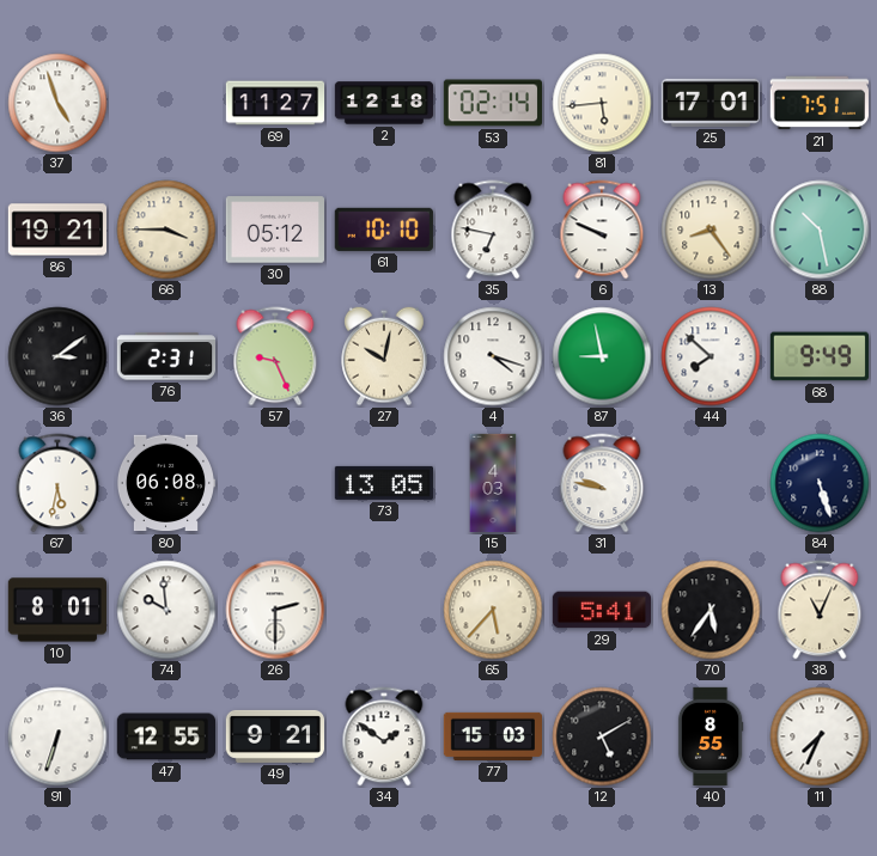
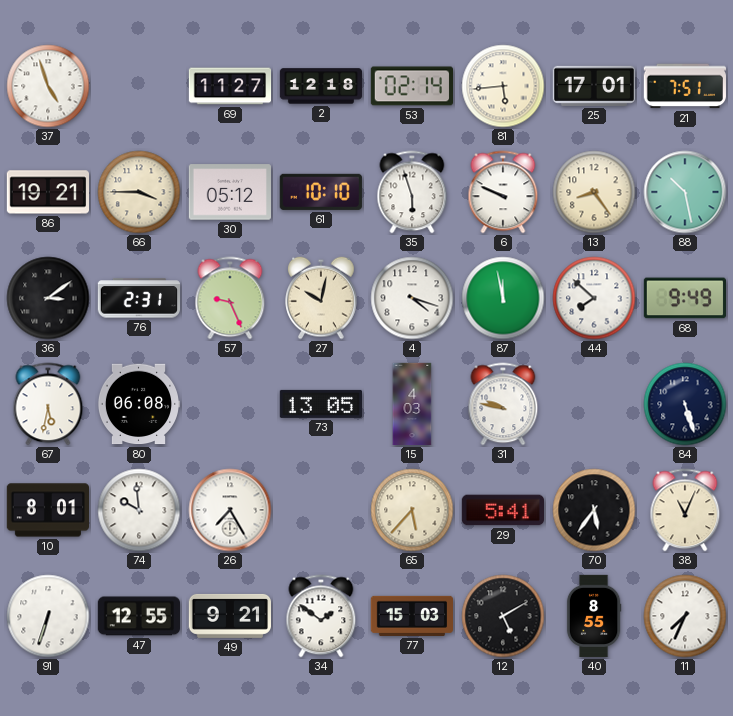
35: 6:47 -> 5:57 (412, 192)
87: 8:58 -> 11:58 (503, 298)
26: 2:30 -> 7:25 (230, 510)
